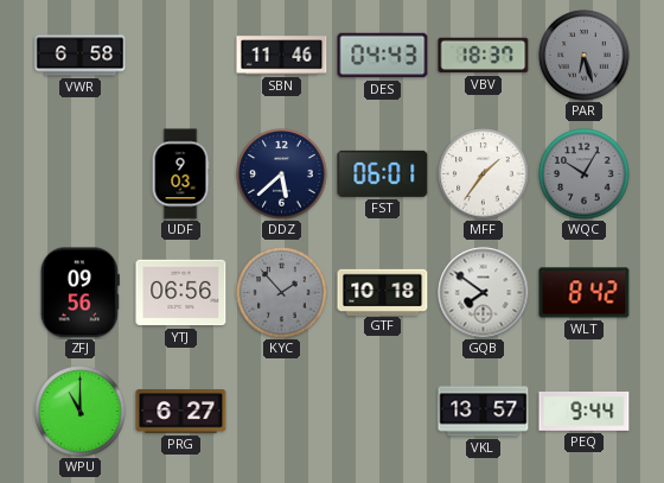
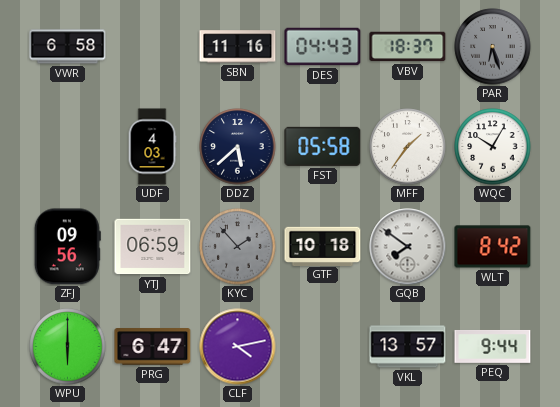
SBN: 11:46 -> 11:16 (238, 47)
UDF: 9:03 -> 4:03 (152, 147)
FST: 06:01 -> 05:58 (323, 146)
WQC dial: grey -> white (493, 147)
YTJ: 06:56 -> 06:59 (153, 247)
WPU: 11:00 -> 6:00 (68, 347)
PRG: 6:27 -> 6:47 (153, 347)
CLF: none -> 4:13 (238, 347)
